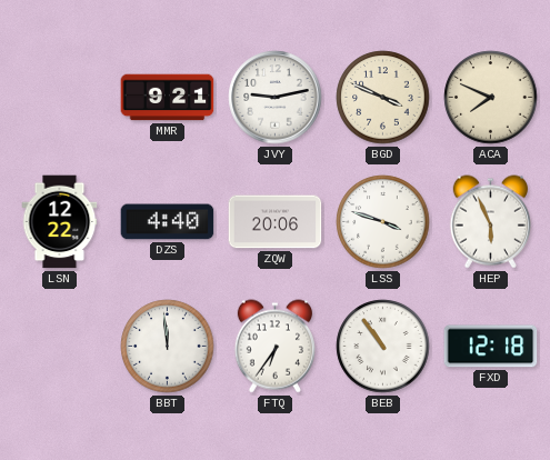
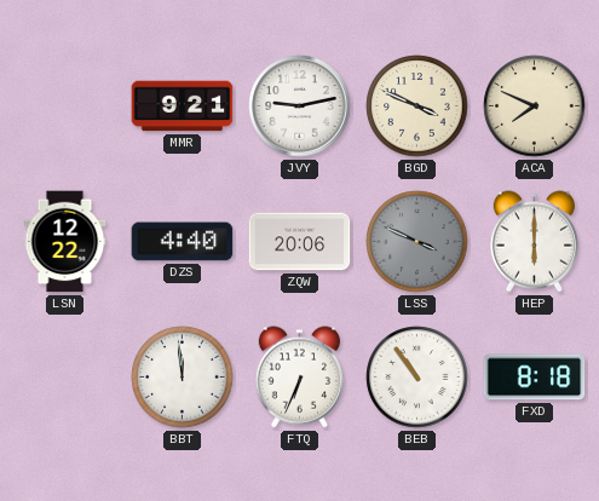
LSS: 3:48 -> 3:49 (417, 242)
LSS dial: white -> grey (417, 242)
HEP: 5:56 -> 6:00 (534, 242)
FTQ: 6:36 -> 6:34 (299, 378)
FXD: 12:18 -> 8:18 (535, 378)
